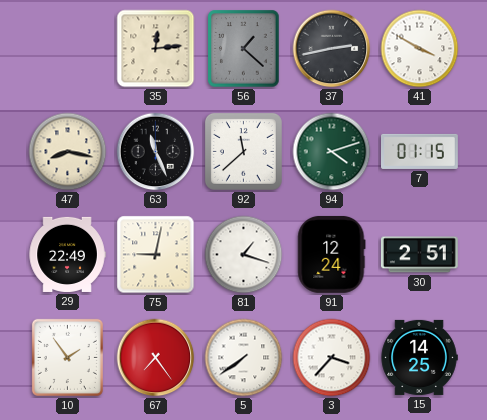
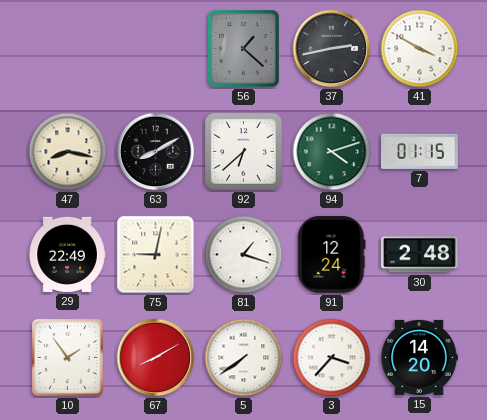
35: 12:14 -> none (156, 49)
63: 11:26 -> 8:10 (156, 152)
92: 11:38 -> 6:38 (243, 151)
30: 2:51 -> 2:48 (419, 255)
67: 7:24 -> 8:10 (156, 358)
15: 14:25 -> 14:20 (419, 357)
